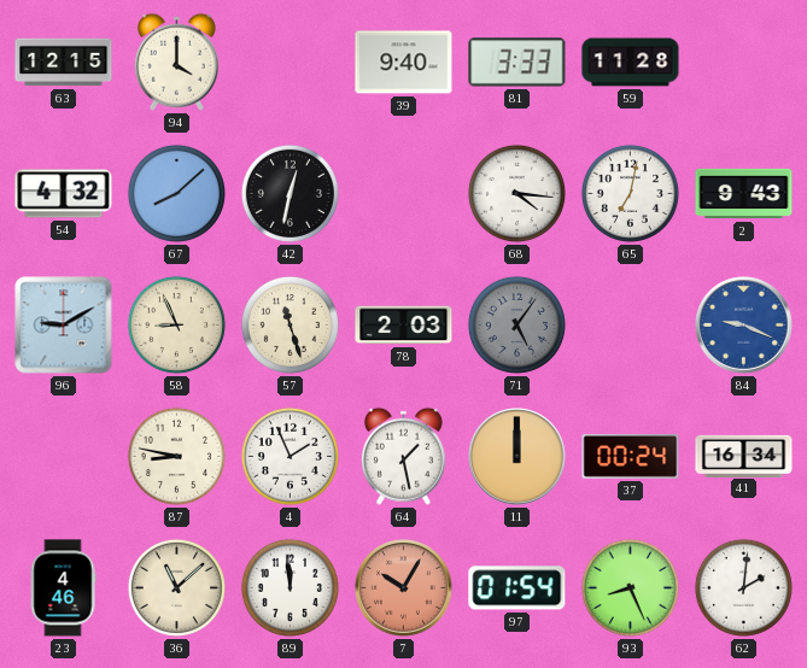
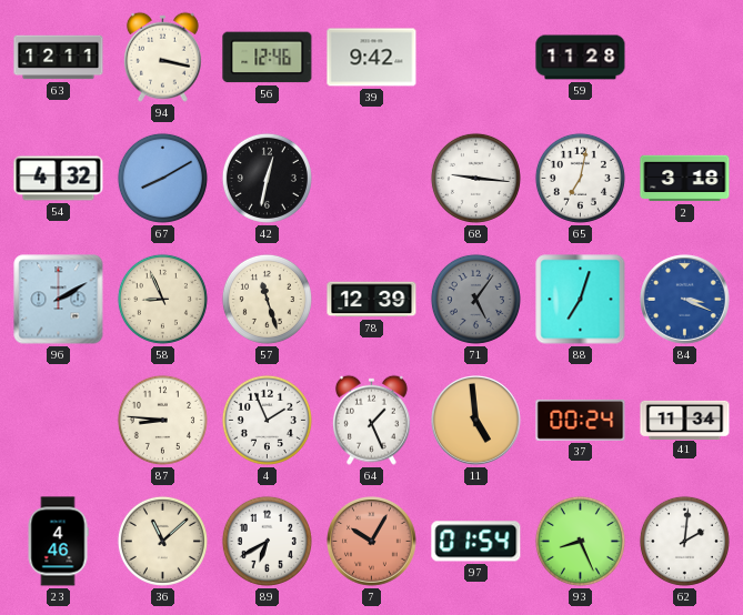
63: 12:15 -> 12:11 (59, 58)
94: 4:00 -> 3:17 (162, 57)
56: none -> 12:46 (268, 58)
39: 9:40 -> 9:42 (372, 58)
81: 3:33 -> none (517, 63)
67: 8:08 -> 8:10 (162, 178)
68: 4:16 -> 9:16 (475, 178)
2: 9:43 -> 3:18 (685, 179)
96: 9:10 -> 2:10 (59, 300)
78: 2:03 -> 12:39 (372, 300)
88: none -> 7:03 (581, 300)
84: 9:19 -> 3:19 (685, 300)
87: 8:47 -> 8:46 (162, 420)
64: 1:28 -> 1:26 (371, 420)
11: 12:00 -> 4:59 (476, 421)
41: 16:34 -> 11:34 (685, 420)
89: 11:59 -> 6:40 (267, 541)
